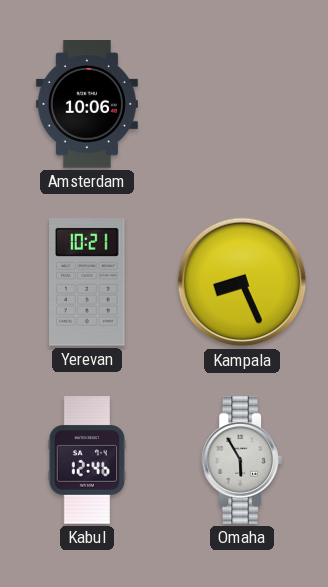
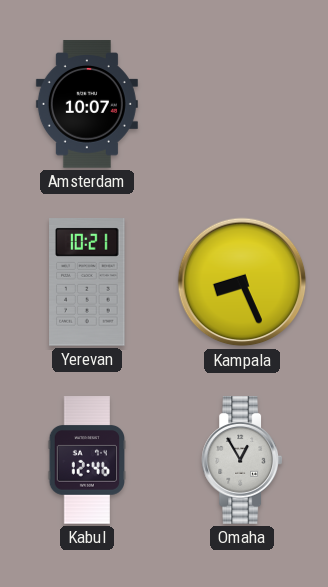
Amsterdam: 10:06 -> 10:07 (87, 104)
Omaha: 5:55 -> 12:55 (241, 460)
